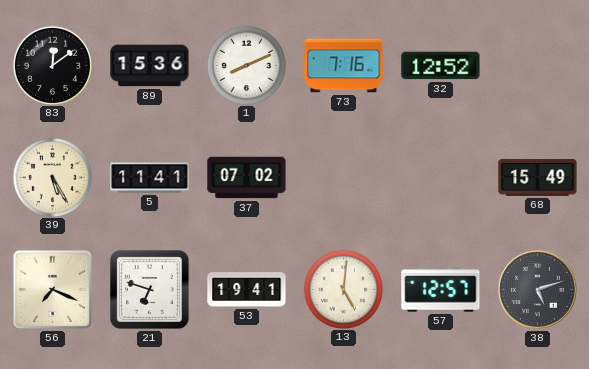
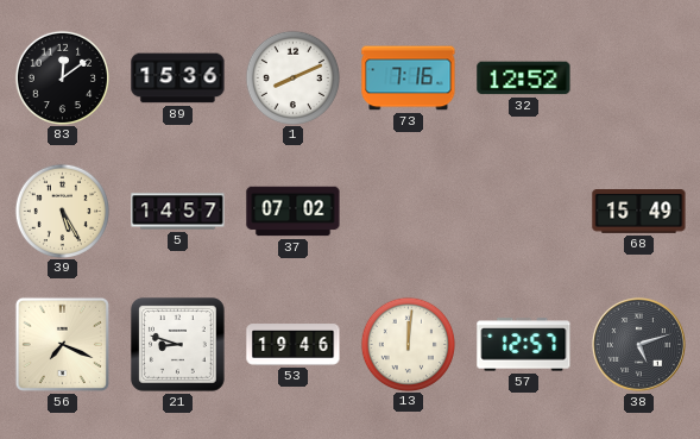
5: 11:41 -> 14:57 (178, 212)
21: 6:48 -> 8:48 (178, 345)
53: 19:41 -> 19:46 (294, 345)
13: 5:01 -> 12:01 (408, 344)
